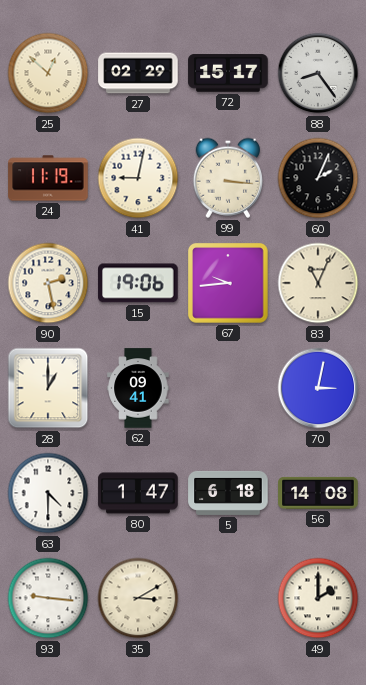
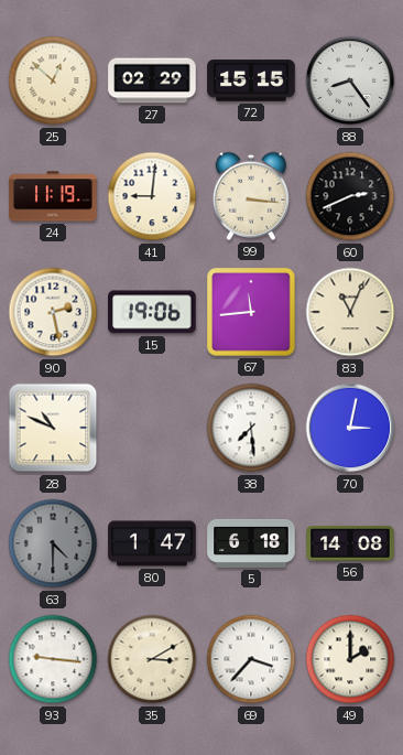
72: 15:17 -> 15:15 (251, 80)
41: 9:02 -> 9:01 (152, 196)
60: 2:04 -> 2:41 (350, 196)
67: 9:44 -> 11:44 (251, 312)
28: 1:00 -> 10:49 (53, 428)
62: 09:41 -> none (138, 388)
38: none -> 7:29 (251, 428)
63 dial: white -> grey (53, 543)
69: none -> 3:37 (251, 659)
